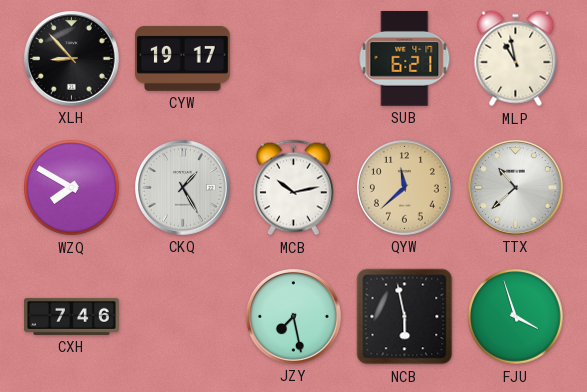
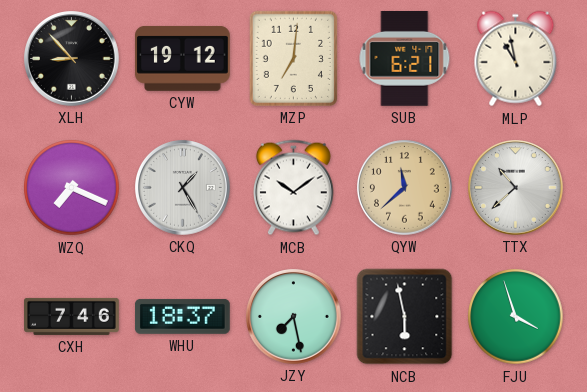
CYW: 19:17 -> 19:12 (183, 58)
MZP: none -> 7:01 (293, 58)
WZQ: 7:50 -> 7:19 (72, 188)
MCB: 10:13 -> 10:09 (294, 188)
WHU: none -> 18:37 (183, 316)
